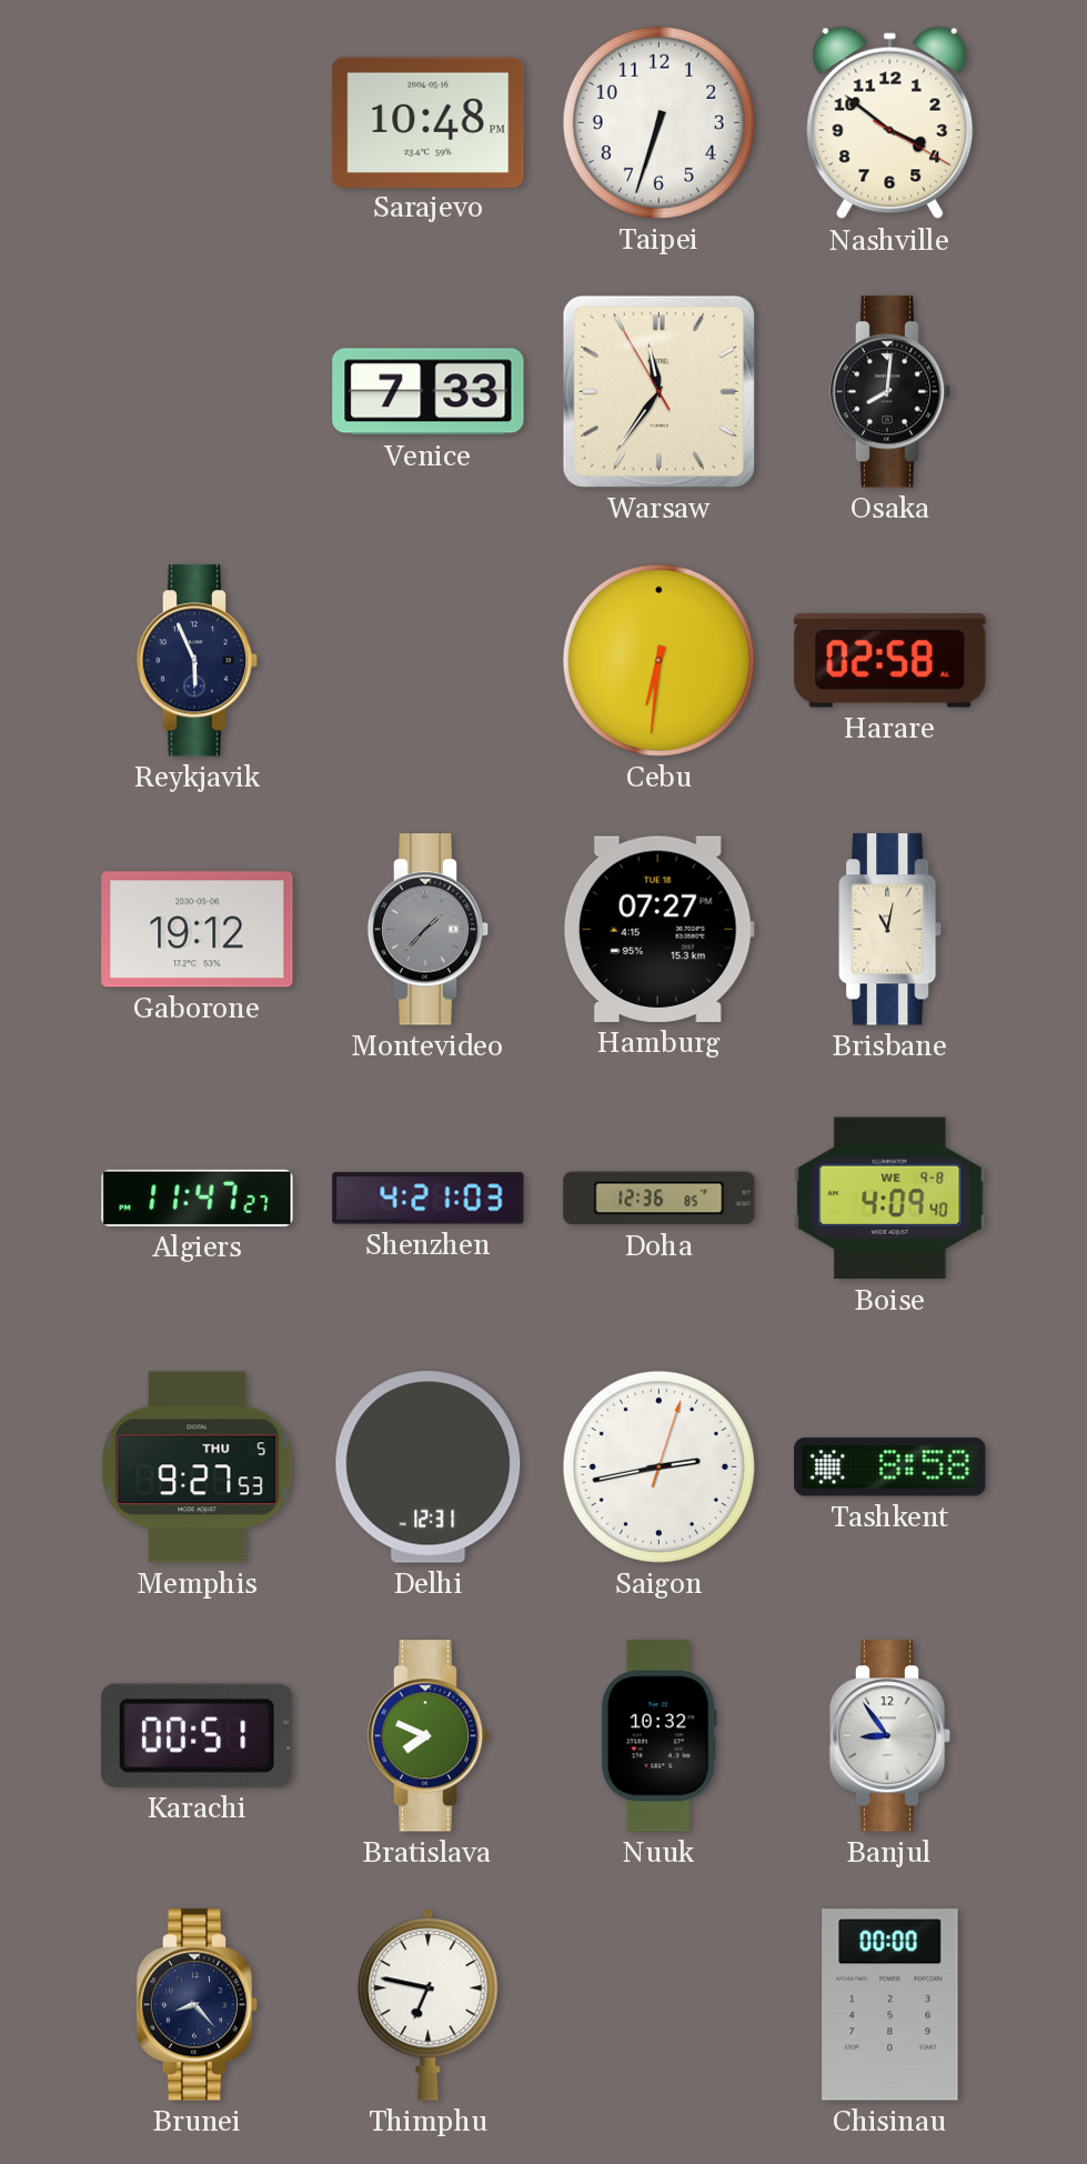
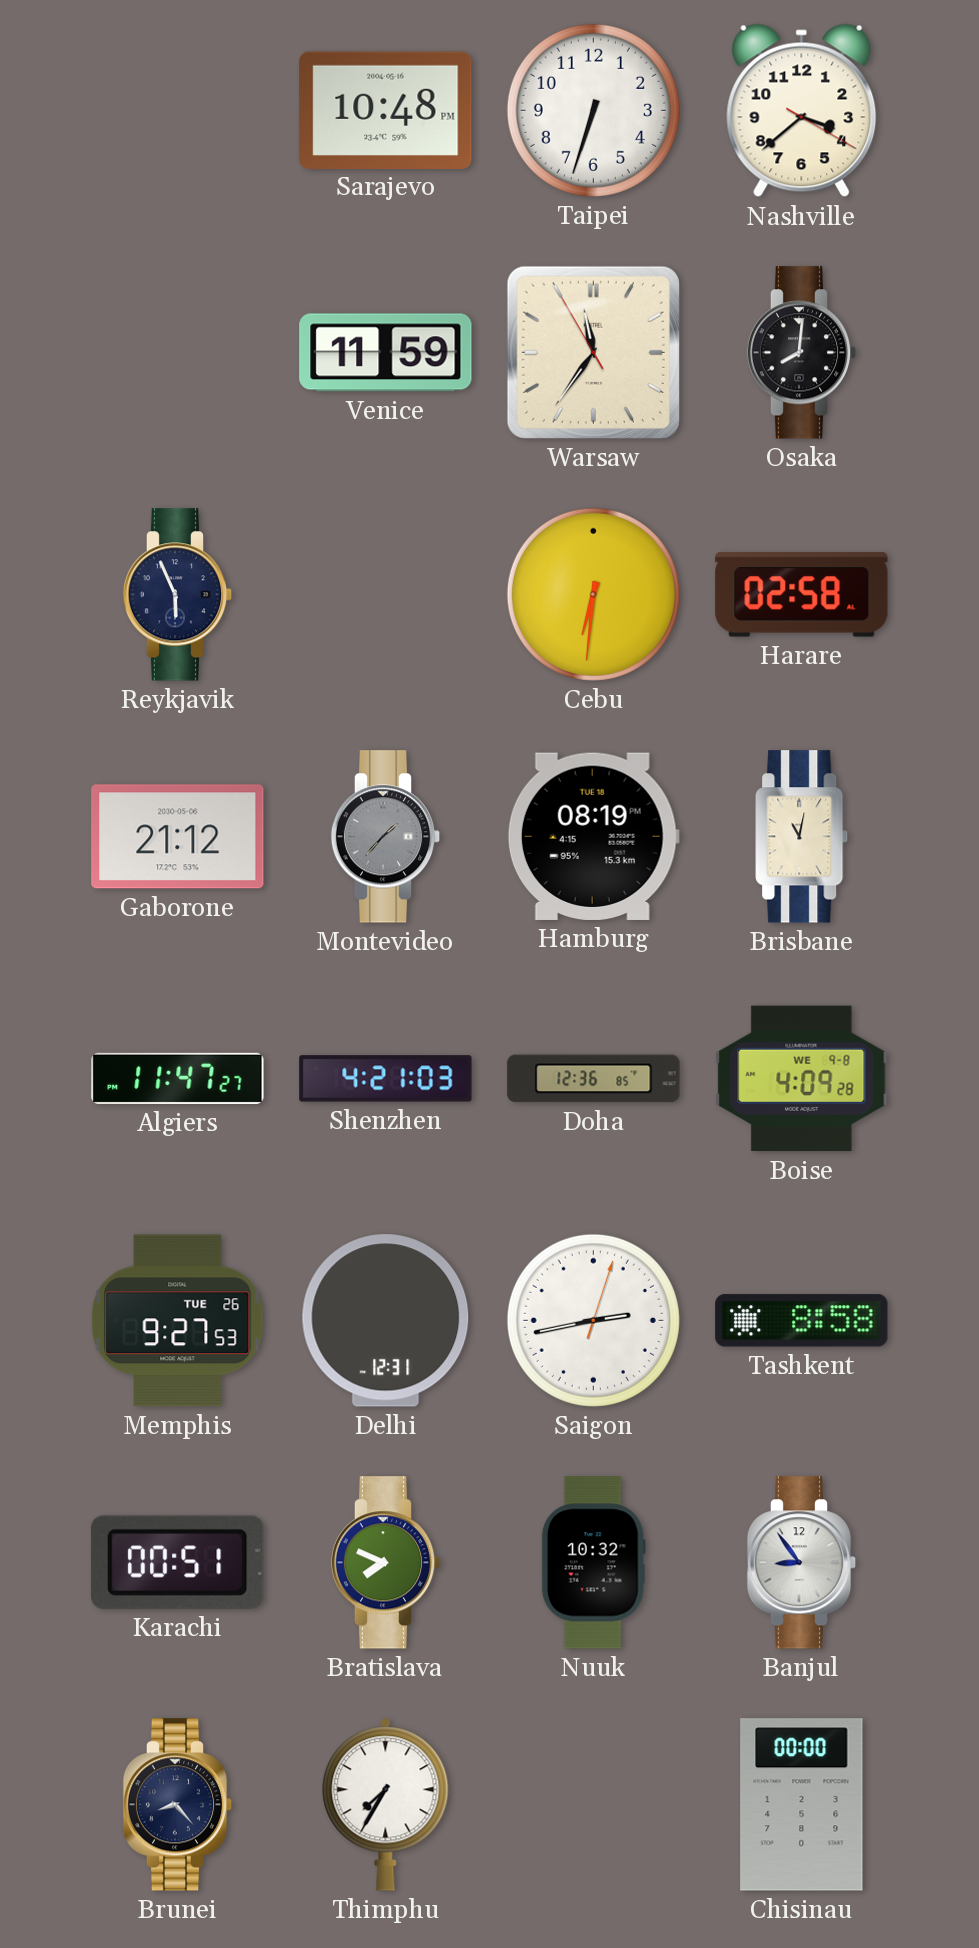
Nashville: 3:51 -> 3:38 (802, 111)
Venice: 7:33 -> 11:59 (386, 353)
Gaborone: 19:12 -> 21:12 (178, 837)
Hamburg: 07:27 -> 08:19 (593, 836)
Boise: 4:09:40 -> 4:09:28 (802, 1079)
Memphis date: THU 5 -> TUE 26 (178, 1321)
Thimphu: 6:47 -> 7:35 (386, 1805)
